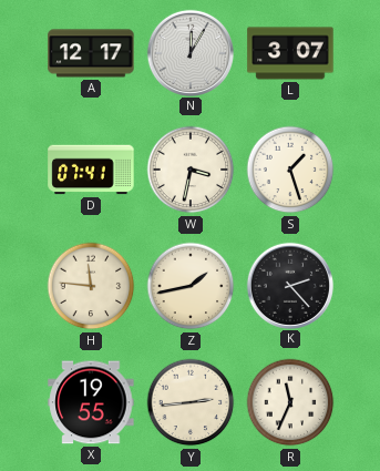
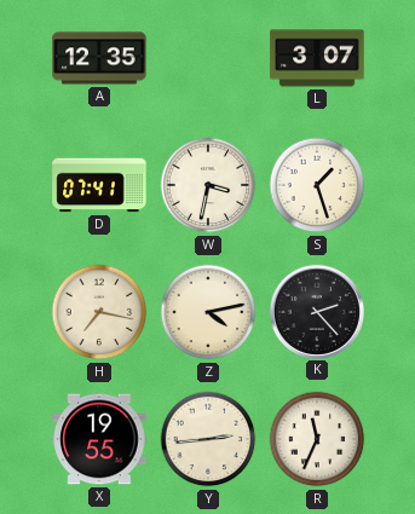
A: 12:17 -> 12:35 (99, 58)
N: 12:05 -> none (189, 52)
H: 11:46 -> 7:17 (99, 312)
Z: 1:43 -> 4:13 (208, 312)
